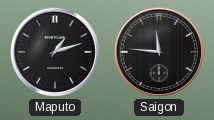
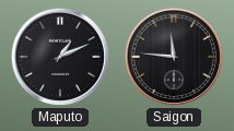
Maputo: 1:12 -> 1:11 (60, 57)
